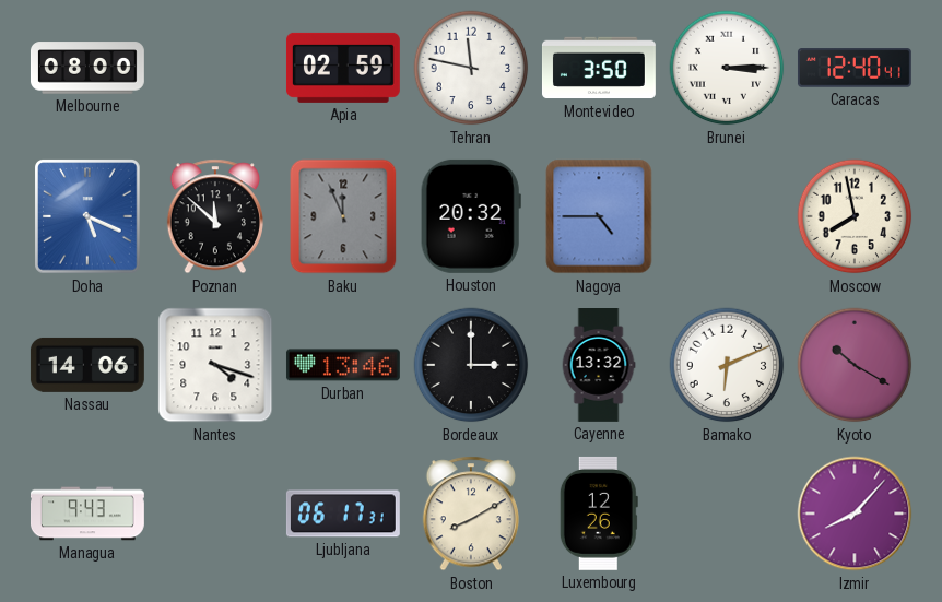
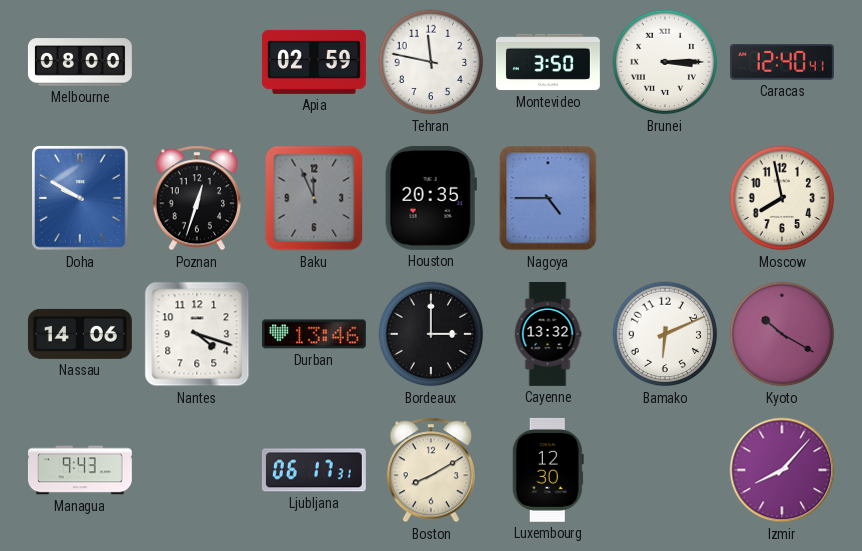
Doha: 5:19 -> 9:50 (81, 198)
Poznan: 11:52 -> 12:33 (197, 198)
Houston: 20:32 -> 20:35 (431, 198)
Luxembourg: 12:26 -> 12:30 (548, 470)
